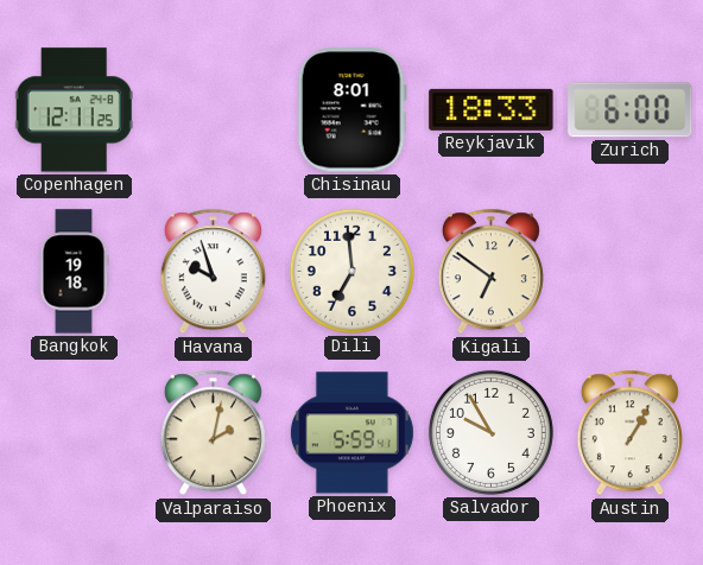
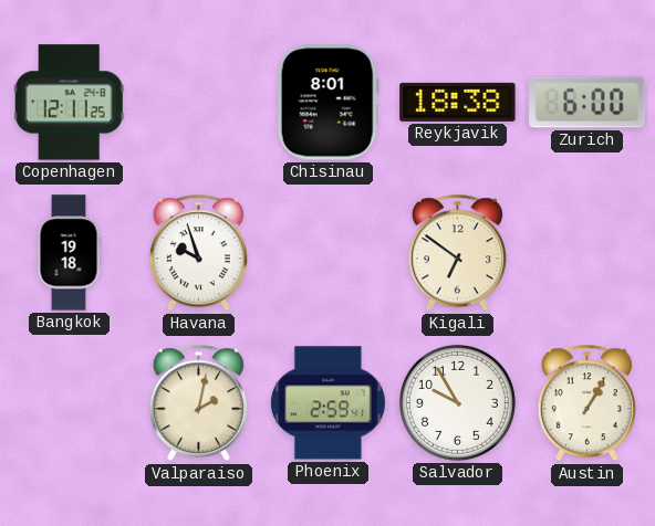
Reykjavik: 18:33 -> 18:38 (458, 102)
Dili: 6:59 -> none (351, 271)
Phoenix: 5:59 -> 2:59 (327, 403)
